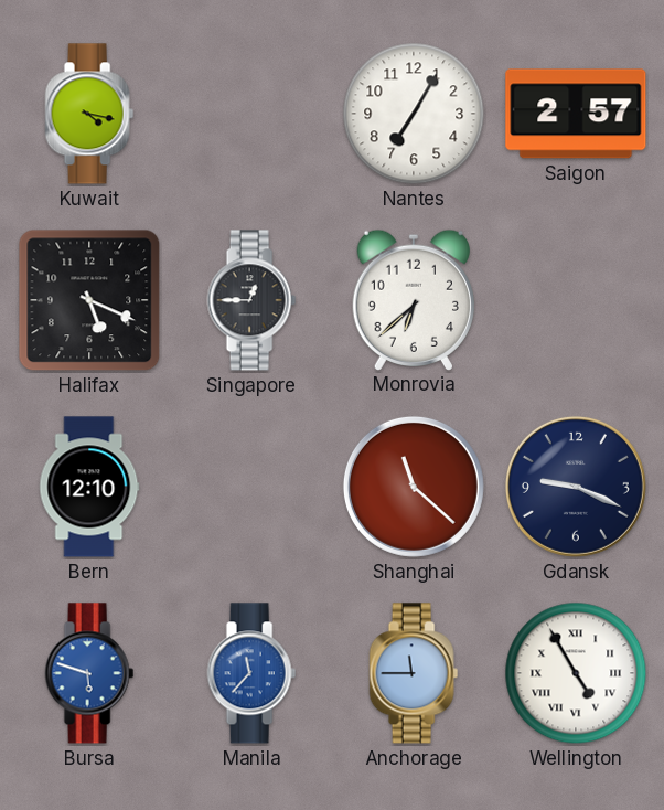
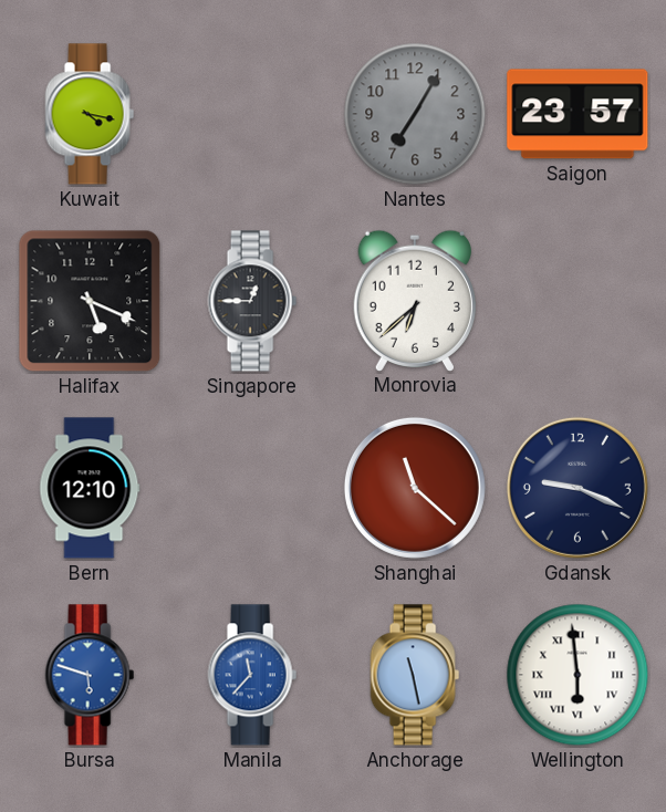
Nantes dial: white -> grey (415, 114)
Saigon: 2:57 -> 23:57 (577, 114)
Anchorage: 11:45 -> 11:28 (415, 675)
Wellington: 4:55 -> 5:59 (577, 675)
